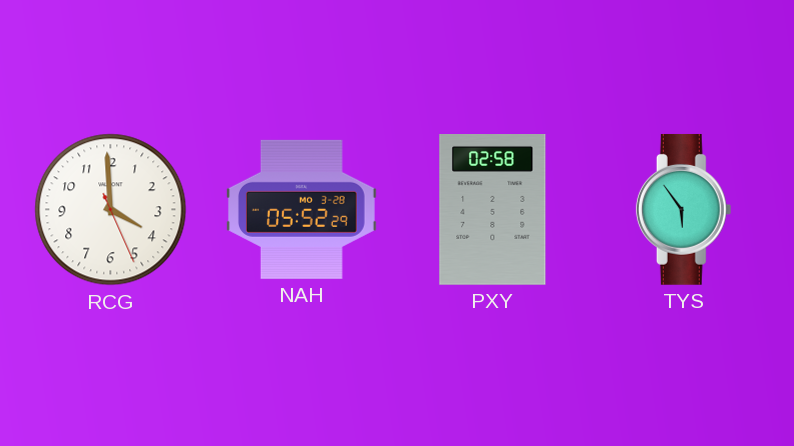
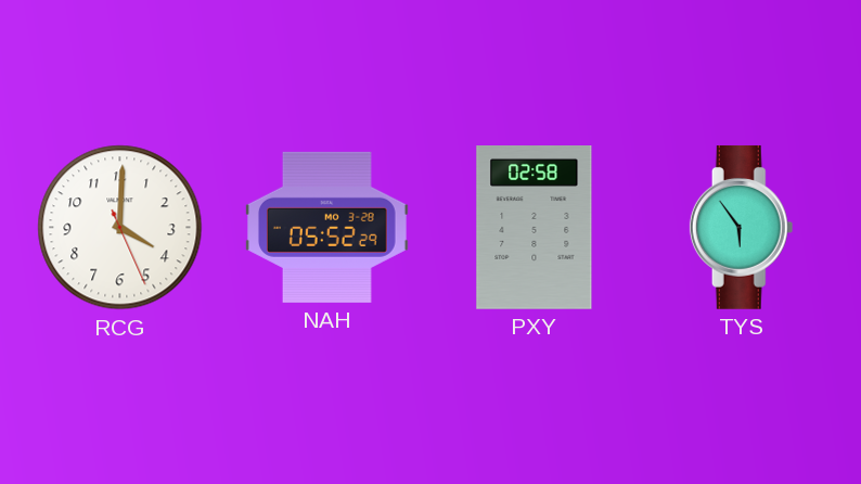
RCG: 3:59 -> 4:00 (120, 228)
